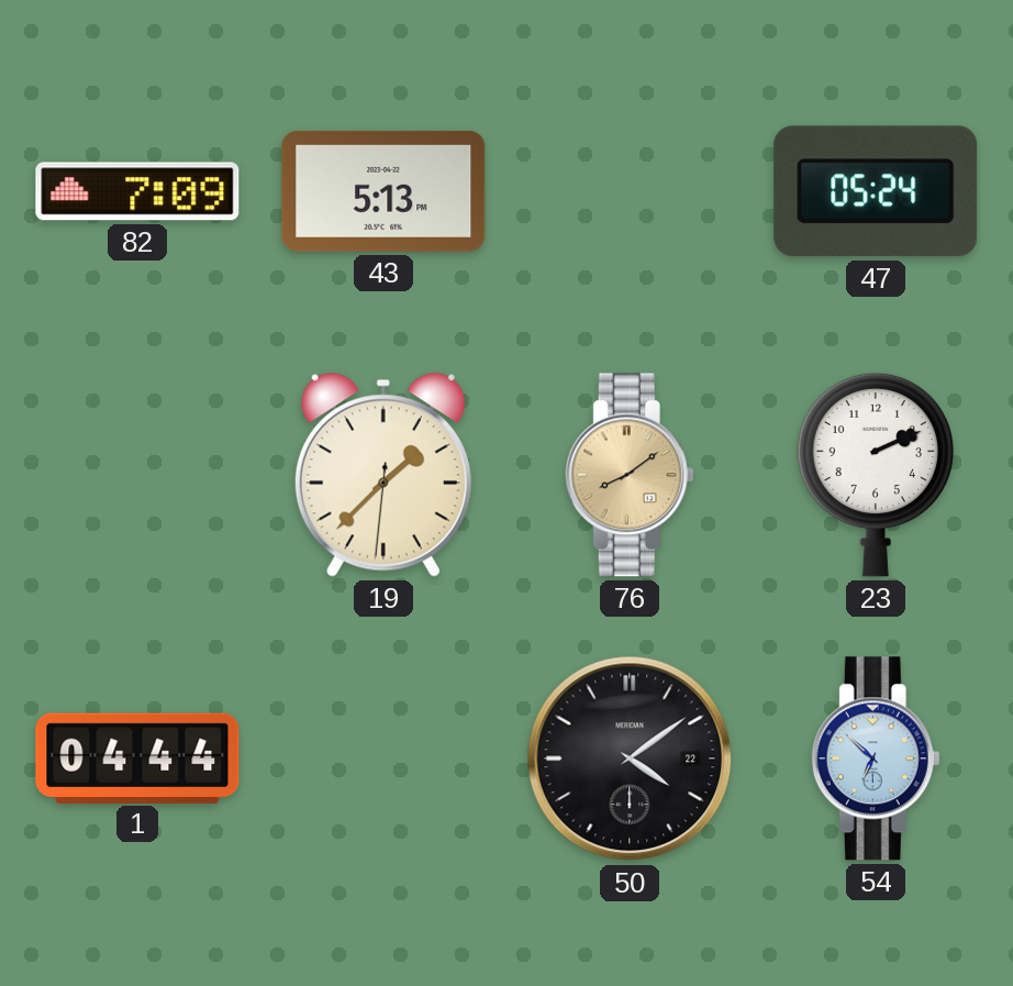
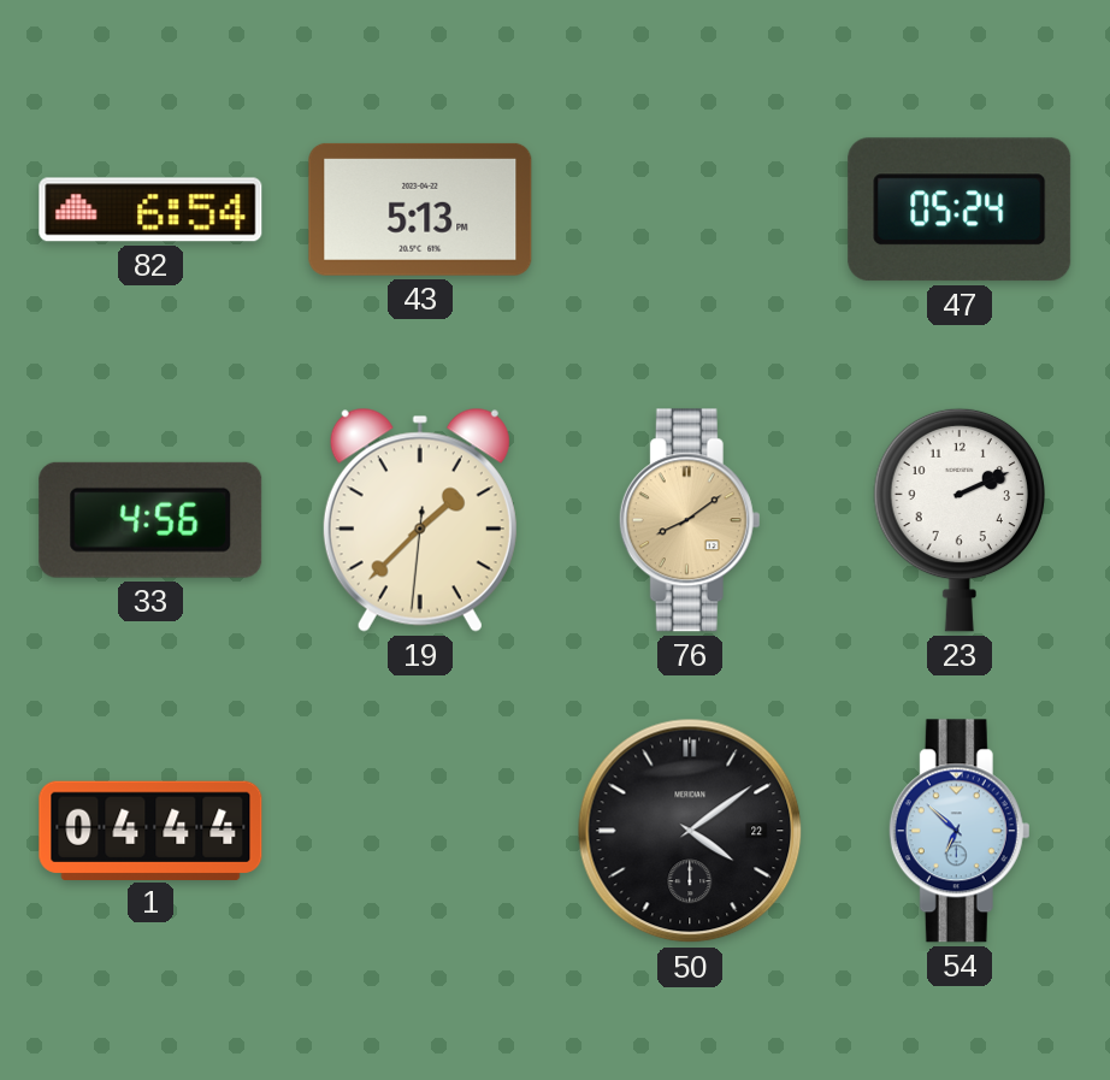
82: 7:09 -> 6:54 (150, 209)
33: none -> 4:56 (150, 520)
